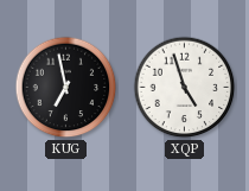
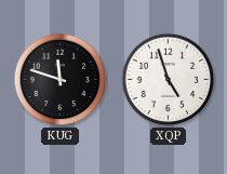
KUG: 6:58 -> 11:48 (61, 80)
